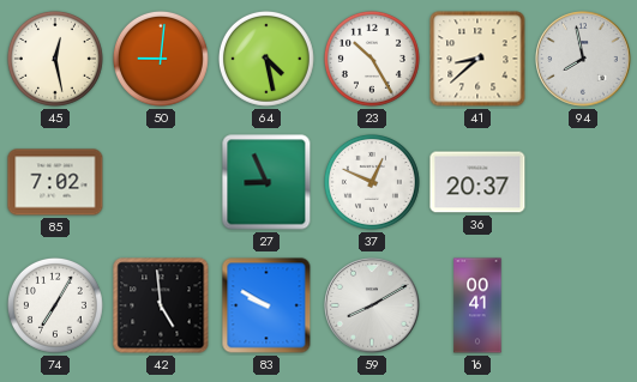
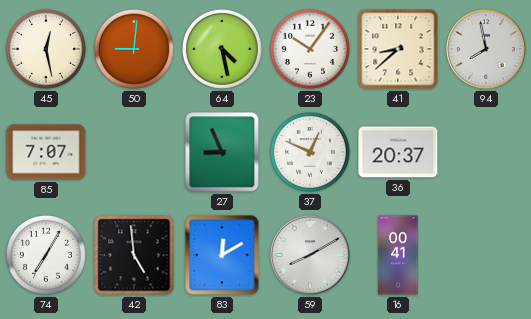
23: 10:25 -> 10:06 (310, 49)
85: 7:02 -> 7:07 (46, 152)
83: 9:50 -> 12:10 (222, 255)
